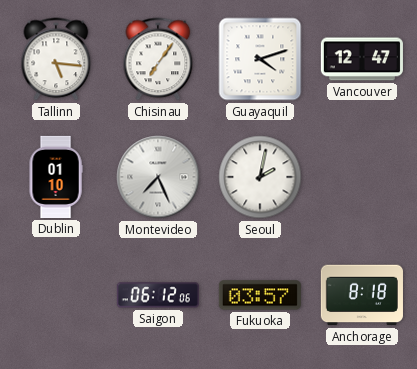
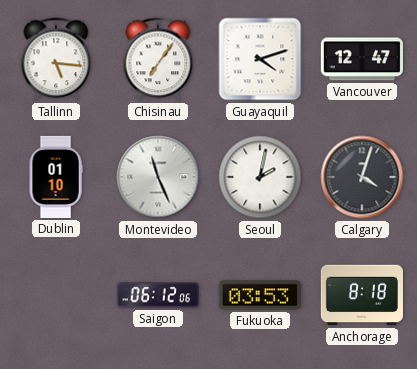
Montevideo: 7:26 -> 11:26 (158, 177)
Calgary: none -> 4:03 (362, 177)
Fukuoka: 03:57 -> 03:53 (260, 295)
